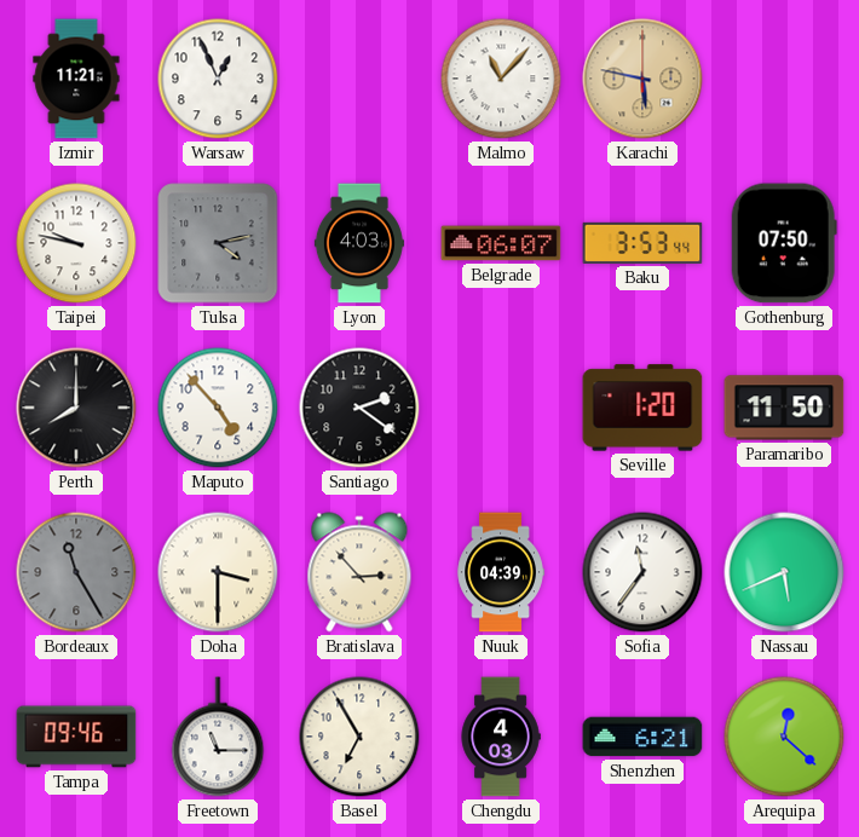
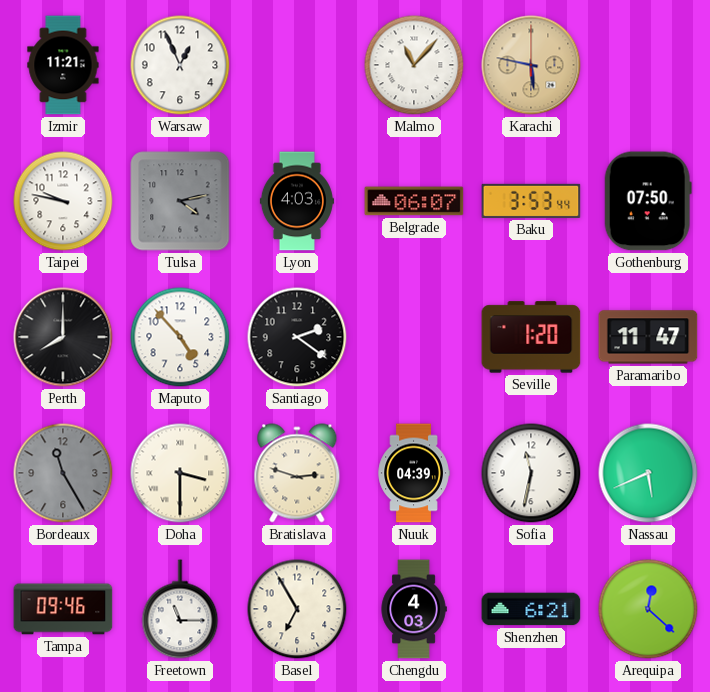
Paramaribo: 11:50 -> 11:47 (648, 337)
Bratislava: 2:53 -> 2:48 (297, 473)
Sofia: 11:36 -> 11:32 (531, 473)
